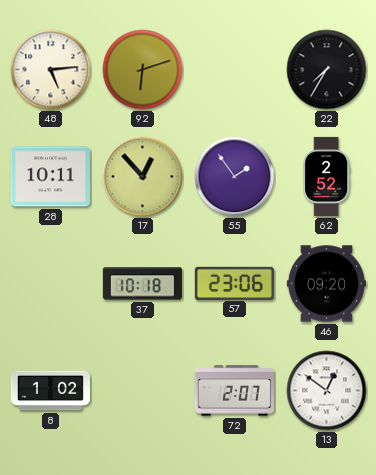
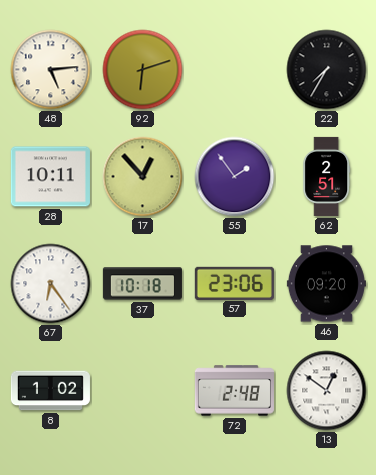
62: 2:52 -> 2:51 (327, 176)
67: none -> 6:24 (51, 284)
72: 2:07 -> 2:48 (234, 391)
